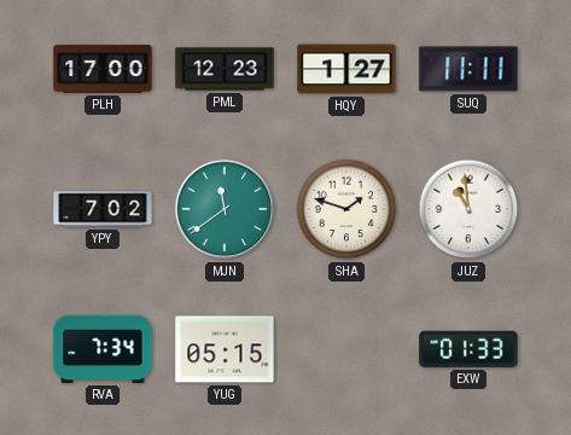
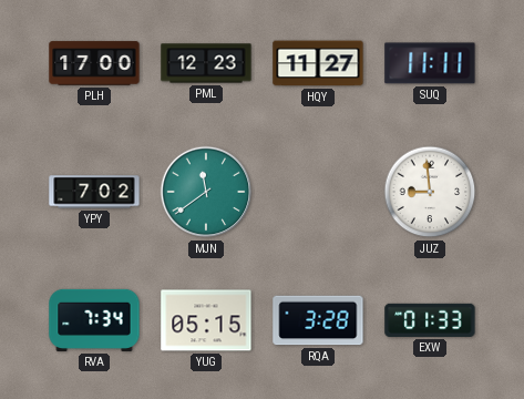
HQY: 1:27 -> 11:27 (318, 63)
SHA: 1:48 -> none (346, 209)
JUZ: 10:59 -> 8:59 (430, 192)
RQA: none -> 3:28 (318, 320)
